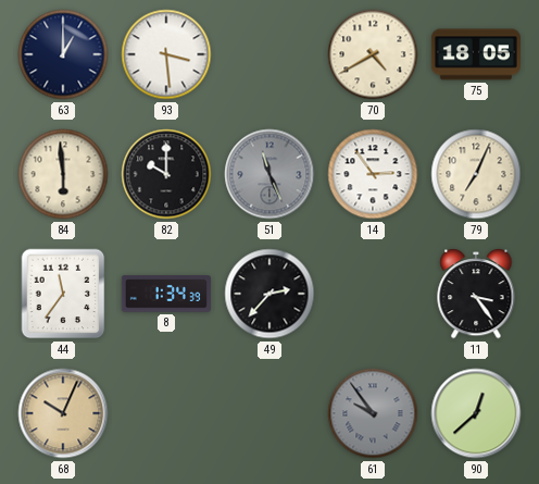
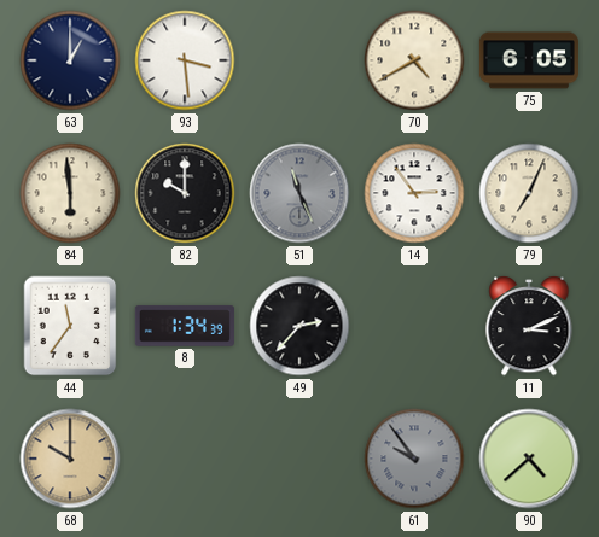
75: 18:05 -> 6:05 (529, 60)
11: 3:24 -> 3:11 (529, 326)
68: 10:04 -> 10:00 (70, 459)
90: 12:38 -> 4:38 (529, 459)
